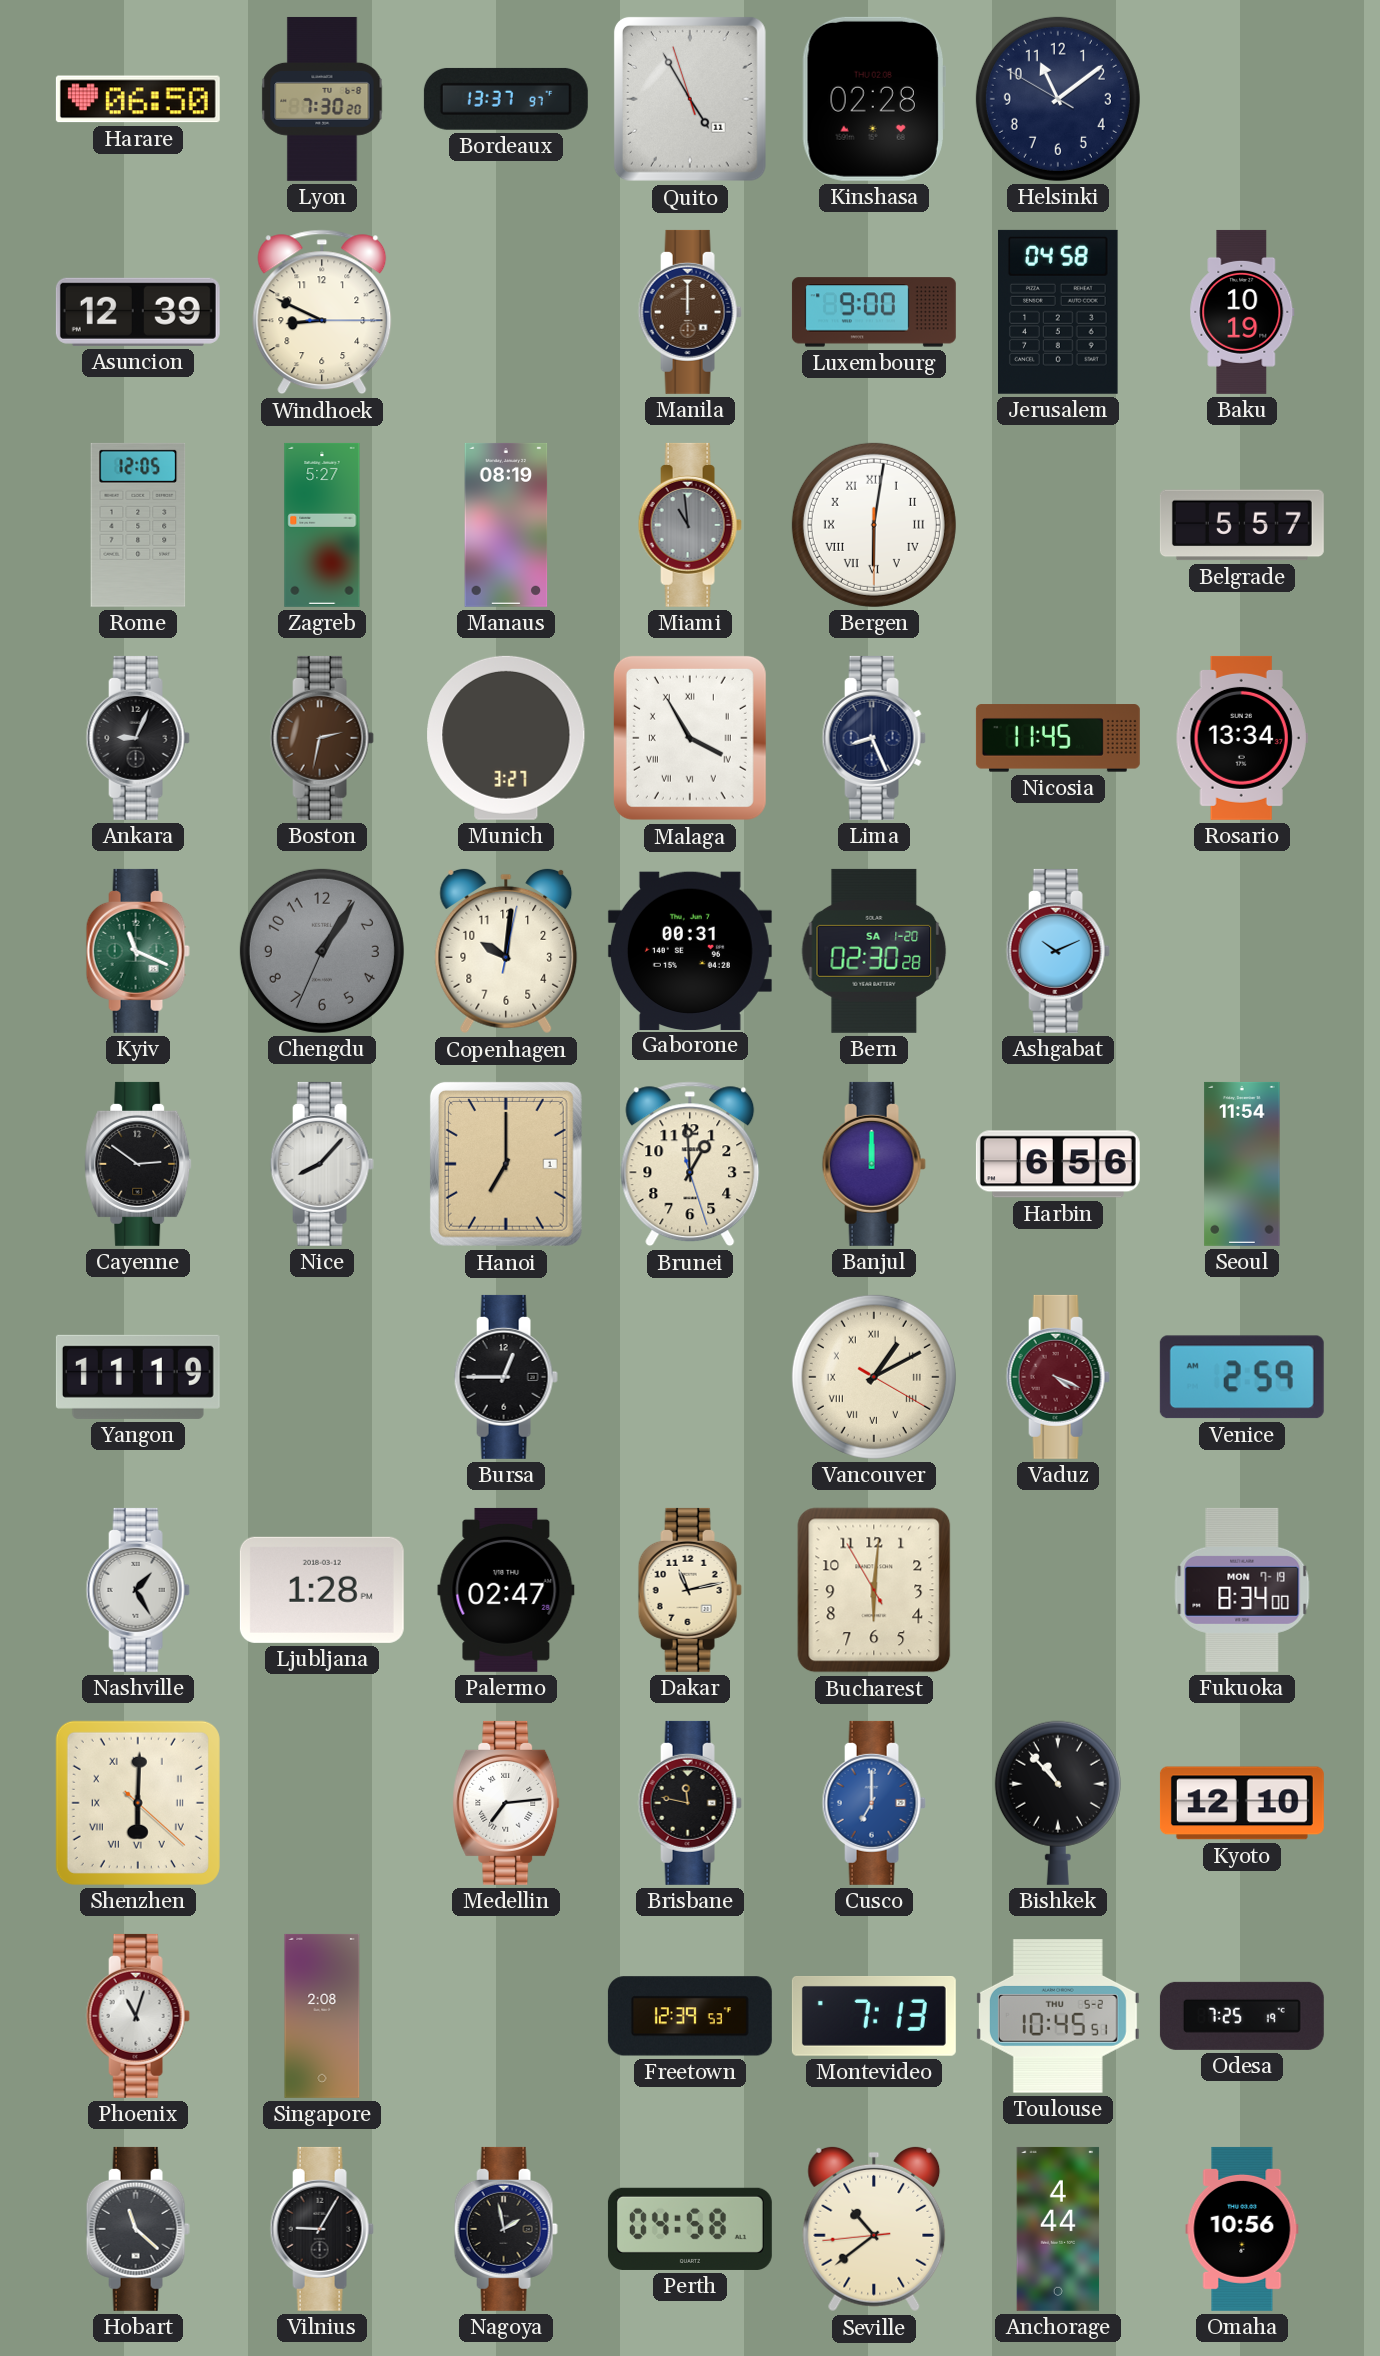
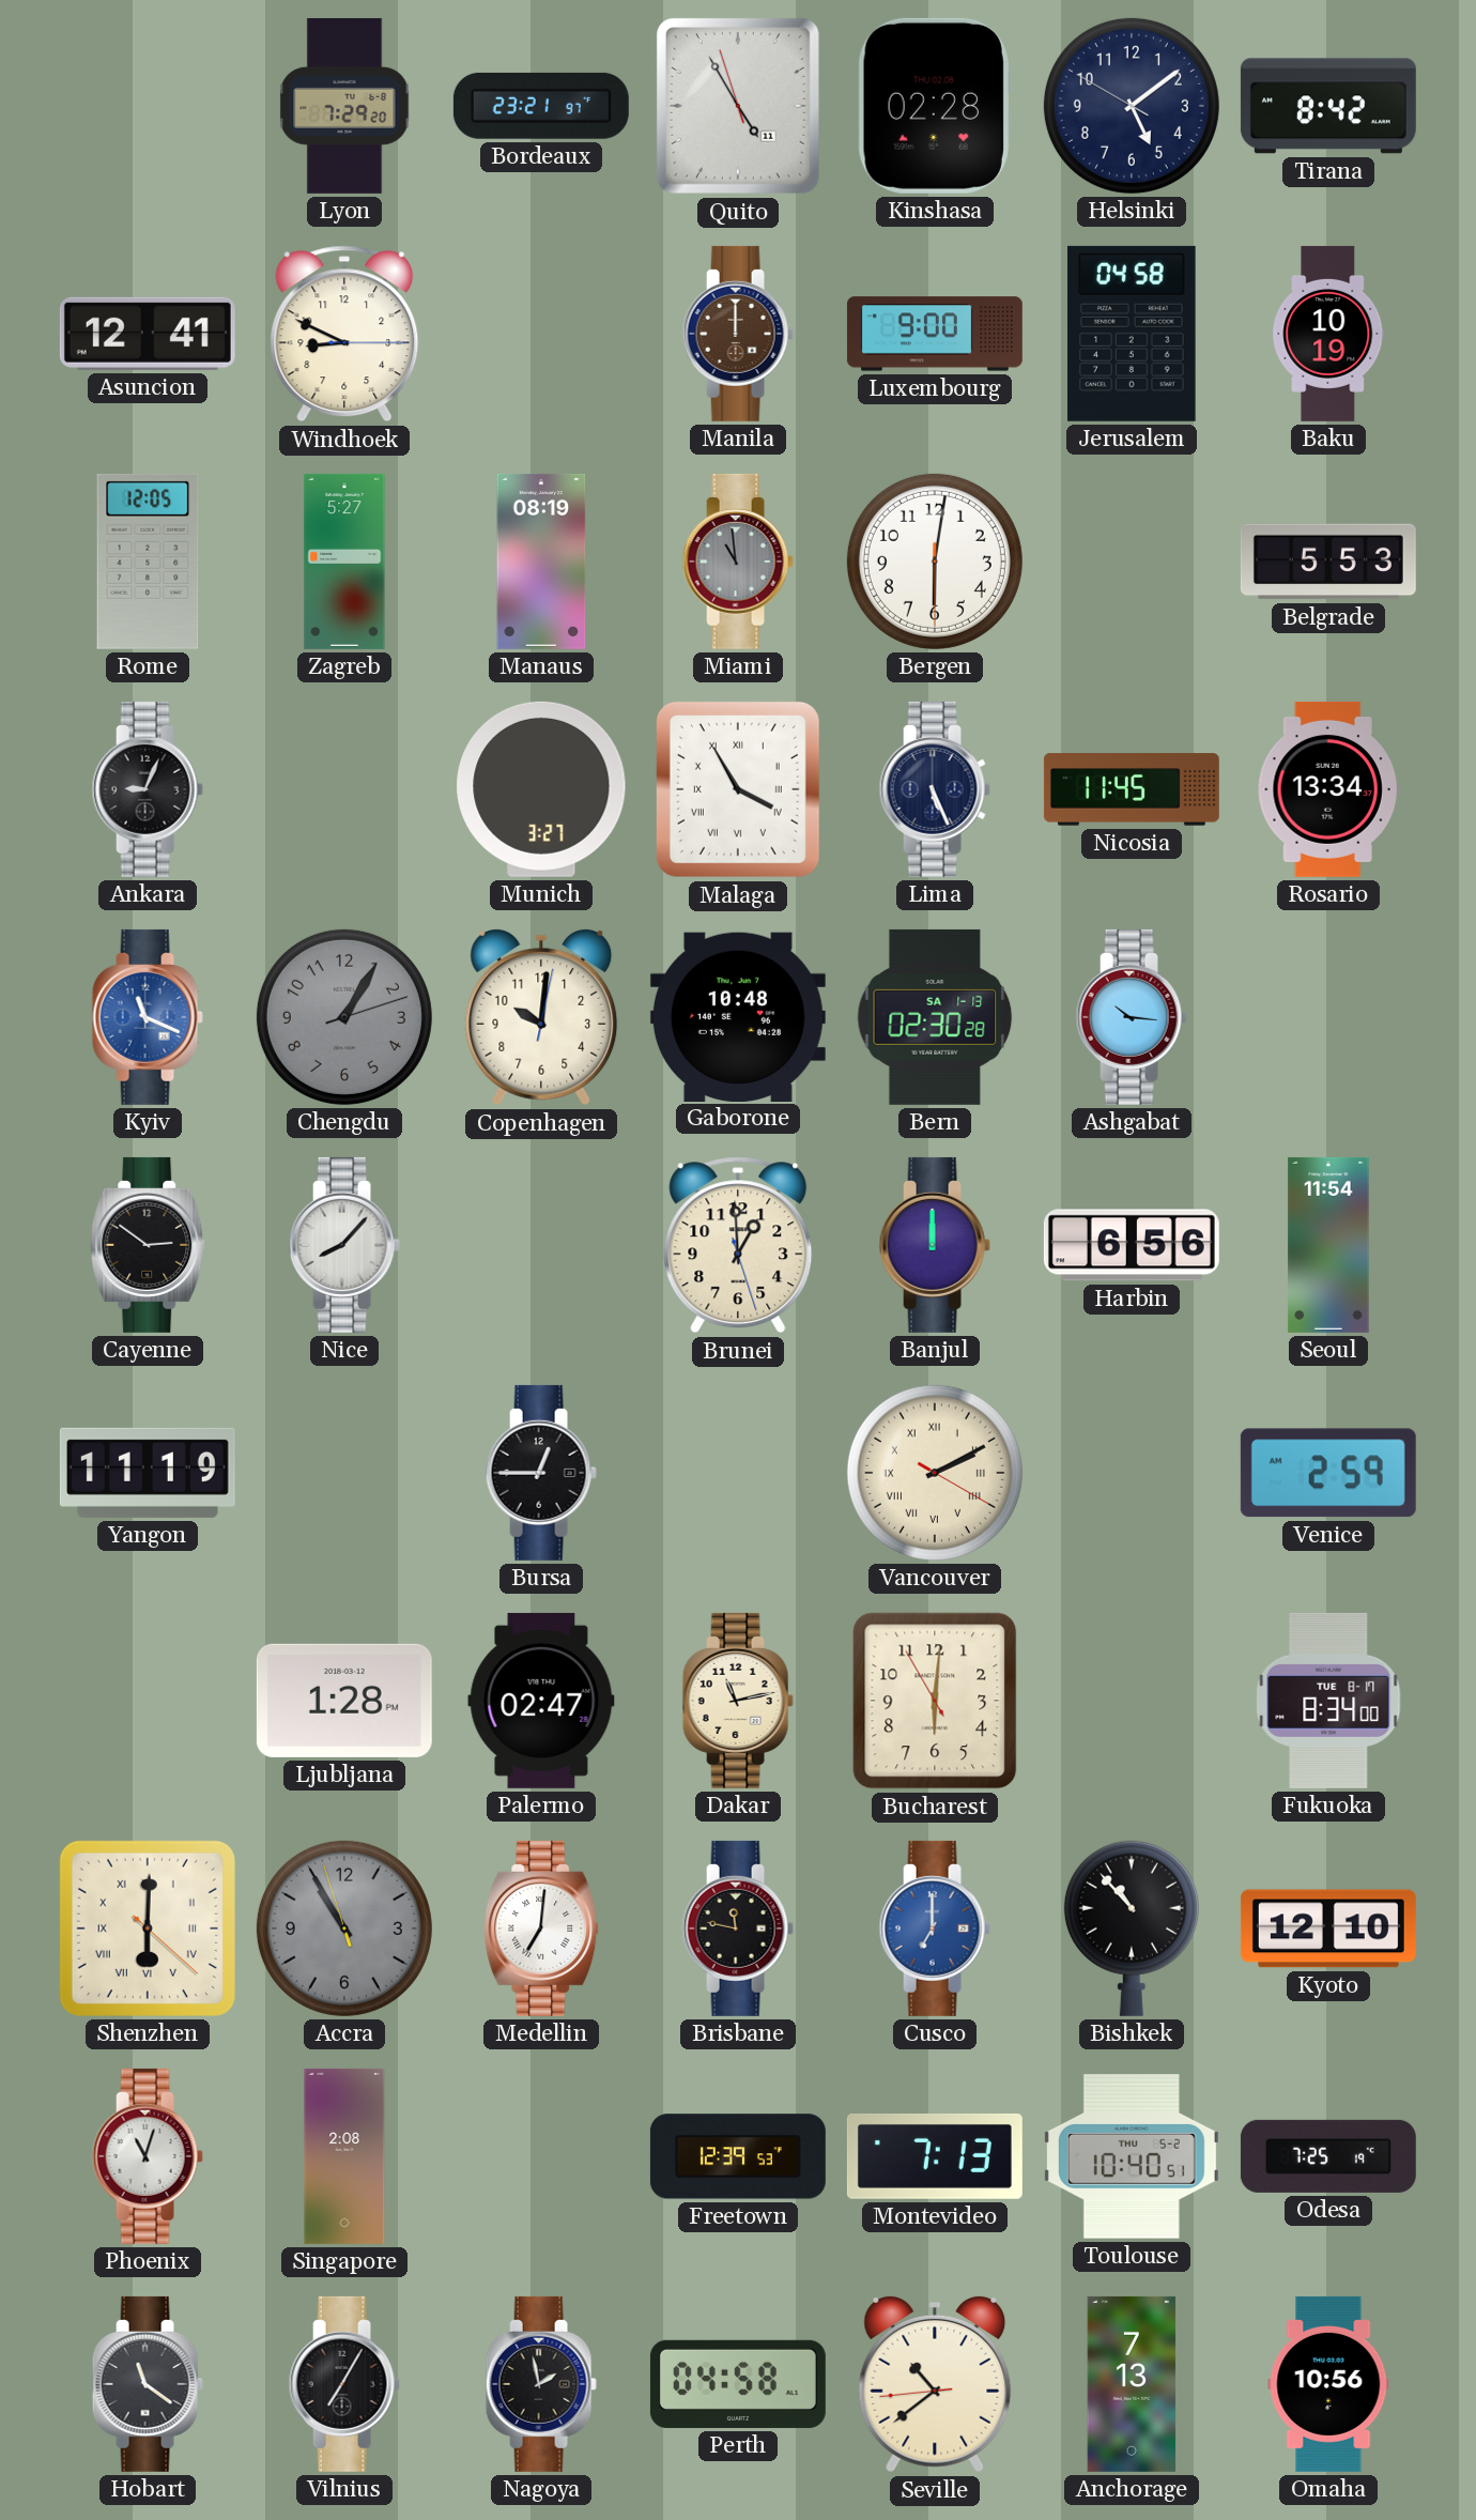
Harare: 06:50 -> none (138, 99)
Lyon: 7:30 -> 7:29 (344, 106)
Bordeaux: 13:37 -> 23:21 (541, 106)
Helsinki: 11:08 -> 5:08 (1132, 106)
Tirana: none -> 8:42 (1328, 106)
Asuncion: 12:39 -> 12:41 (148, 334)
Bergen numerals: Roman -> Arabic (935, 562)
Belgrade: 5:57 -> 5:53 (1328, 562)
Boston: 2:32 -> none (322, 738)
Lima: 8:26 -> 5:26 (935, 789)
Kyiv dial: green -> blue (148, 1017)
Chengdu: 1:05:34 -> 1:05:12 (344, 1017)
Gaborone: 00:31 -> 10:48 (738, 1016)
Bern date: SA 1-20 -> SA 1-13 (935, 1017)
Ashgabat: 10:11 -> 10:16 (1132, 1017)
Hanoi: 7:00 -> none (506, 1164)
Vancouver: 1:10 -> 2:10 (935, 1473)
Vaduz: 4:19 -> none (1058, 1377)
Nashville: 1:25 -> none (138, 1590)
Fukuoka date: MON 7-19 -> TUE 8-17 (1328, 1701)
Accra: none -> 10:54 (344, 1929)
Medellin: 7:14 -> 7:01 (541, 1929)
Toulouse: 10:45 -> 10:40 (1132, 2156)
Hobart: 11:22 -> 11:21 (148, 2384)
Vilnius: 9:05 -> 7:05 (344, 2384)
Anchorage: 4:44 -> 7:13 (1132, 2384)
